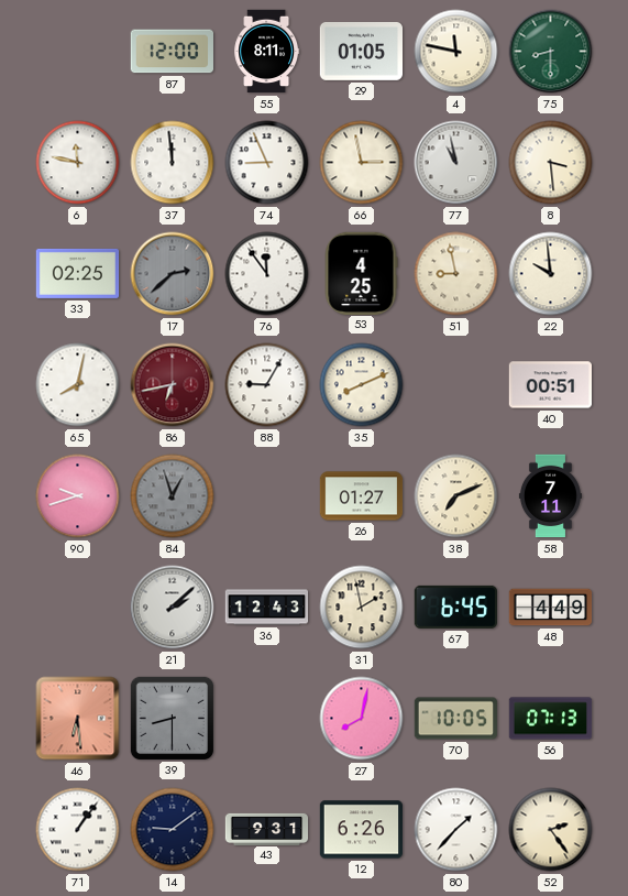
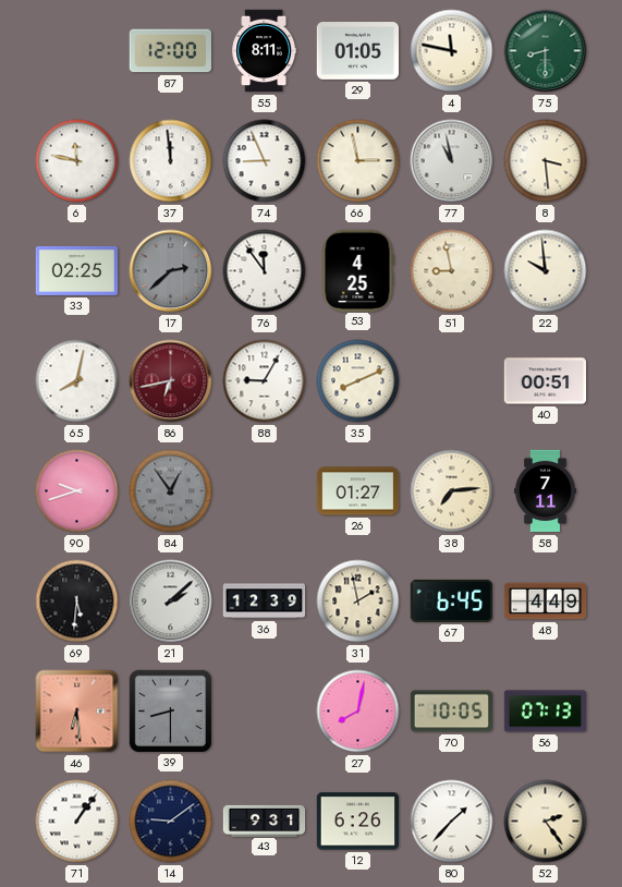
84: 12:57 -> 12:54 (171, 491)
38: 7:11 -> 7:14 (452, 491)
69: none -> 5:31 (77, 602)
36: 12:43 -> 12:39 (265, 602)
